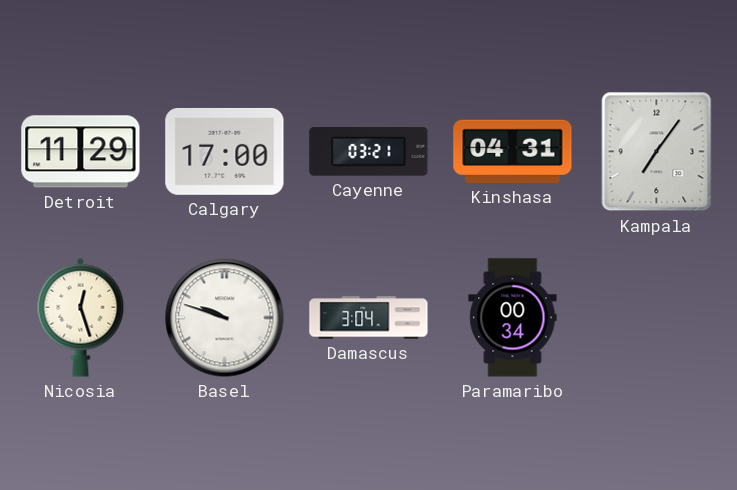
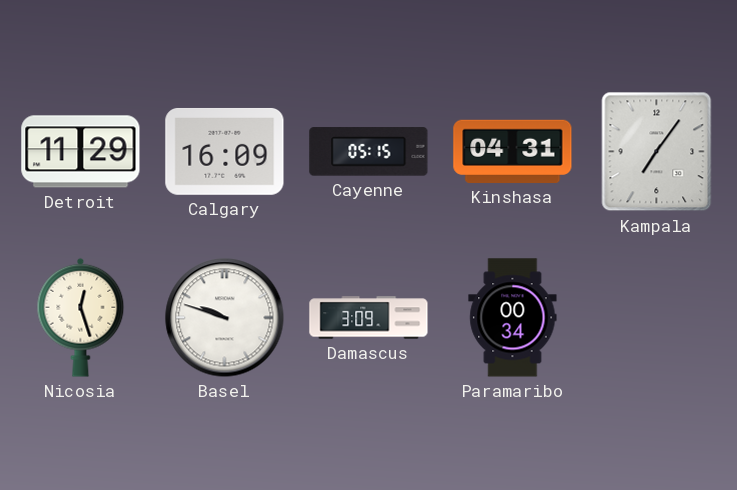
Calgary: 17:00 -> 16:09 (225, 151)
Cayenne: 03:21 -> 05:15 (369, 152)
Damascus: 3:04 -> 3:09 (369, 318)
